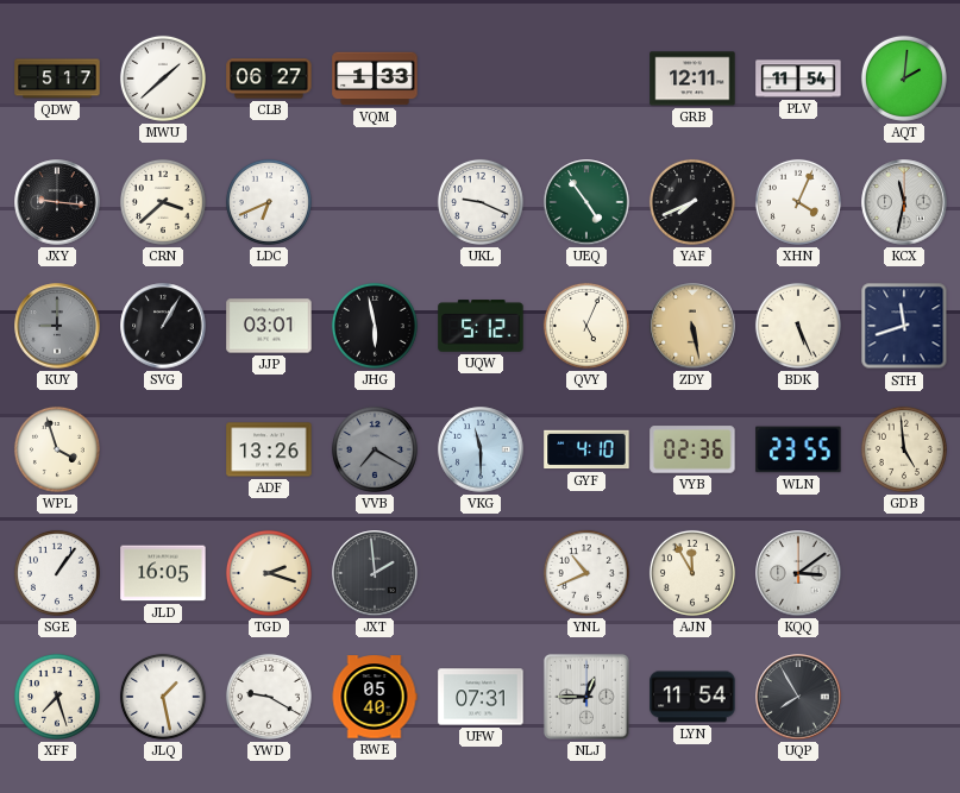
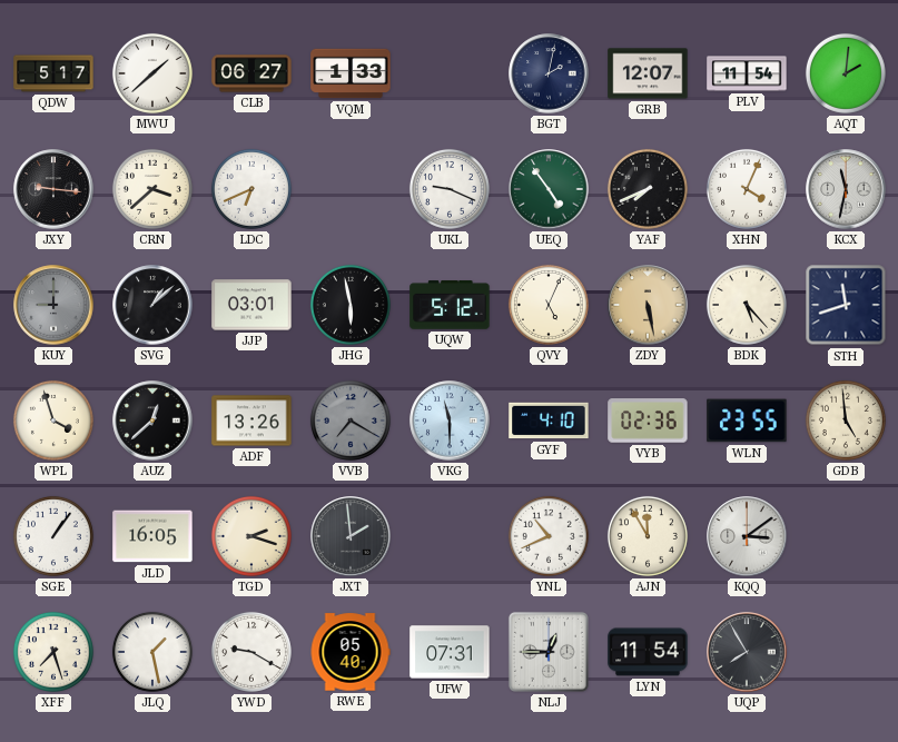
BGT: none -> 2:02 (549, 73)
GRB: 12:11 -> 12:07 (648, 73)
SVG: 1:05 -> 1:08 (152, 305)
BDK: 5:26 -> 5:23 (747, 305)
AUZ: none -> 12:38 (152, 421)
